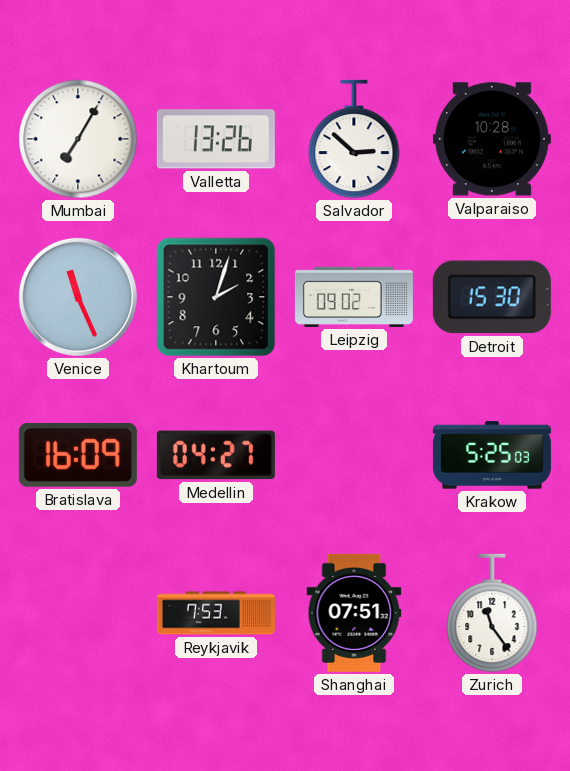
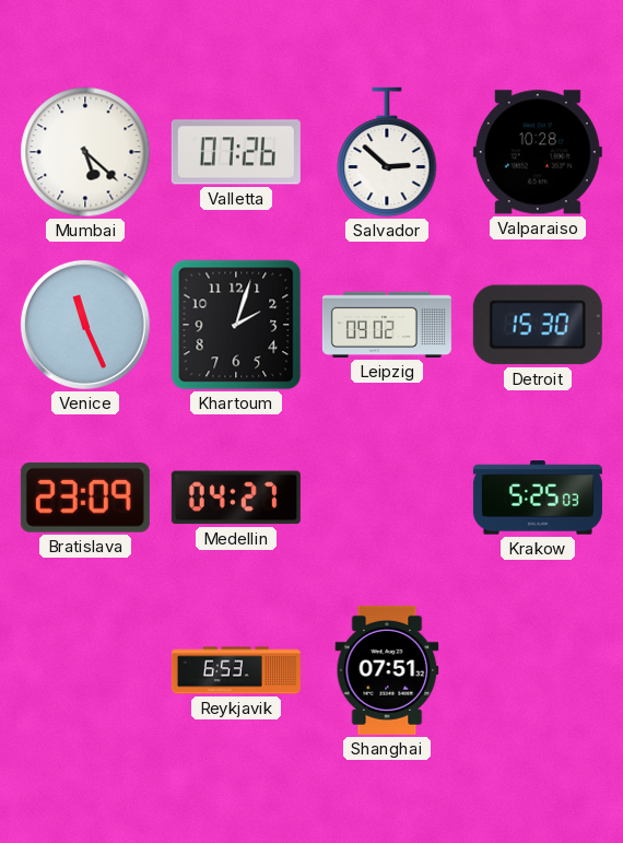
Mumbai: 7:05 -> 5:22 (85, 152)
Valletta: 13:26 -> 07:26 (236, 152)
Bratislava: 16:09 -> 23:09 (85, 497)
Reykjavik: 7:53 -> 6:53 (236, 670)
Zurich: 11:24 -> none (492, 613)
